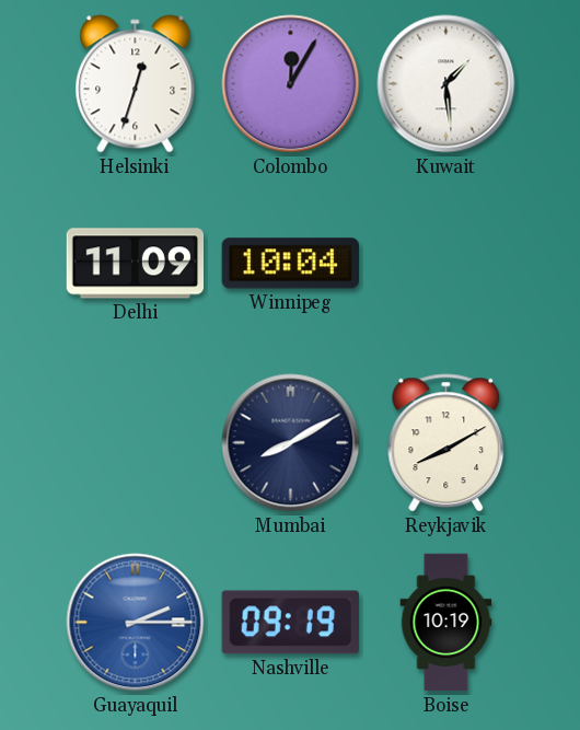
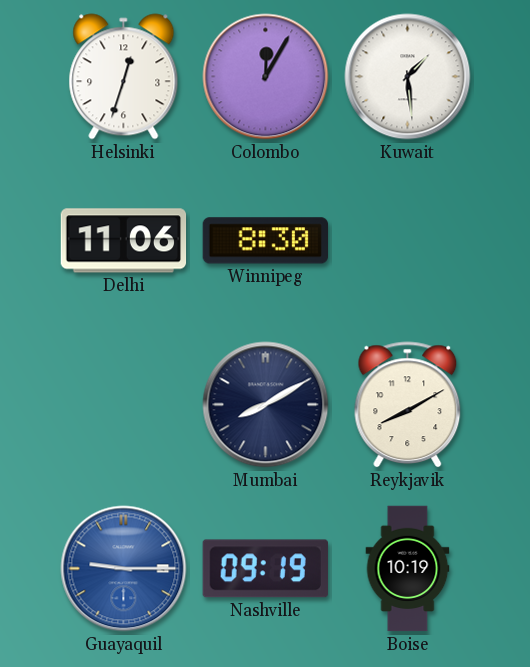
Delhi: 11:09 -> 11:06 (124, 241)
Winnipeg: 10:04 -> 8:30 (265, 241)
Guayaquil: 2:15 -> 9:15 (124, 569)
